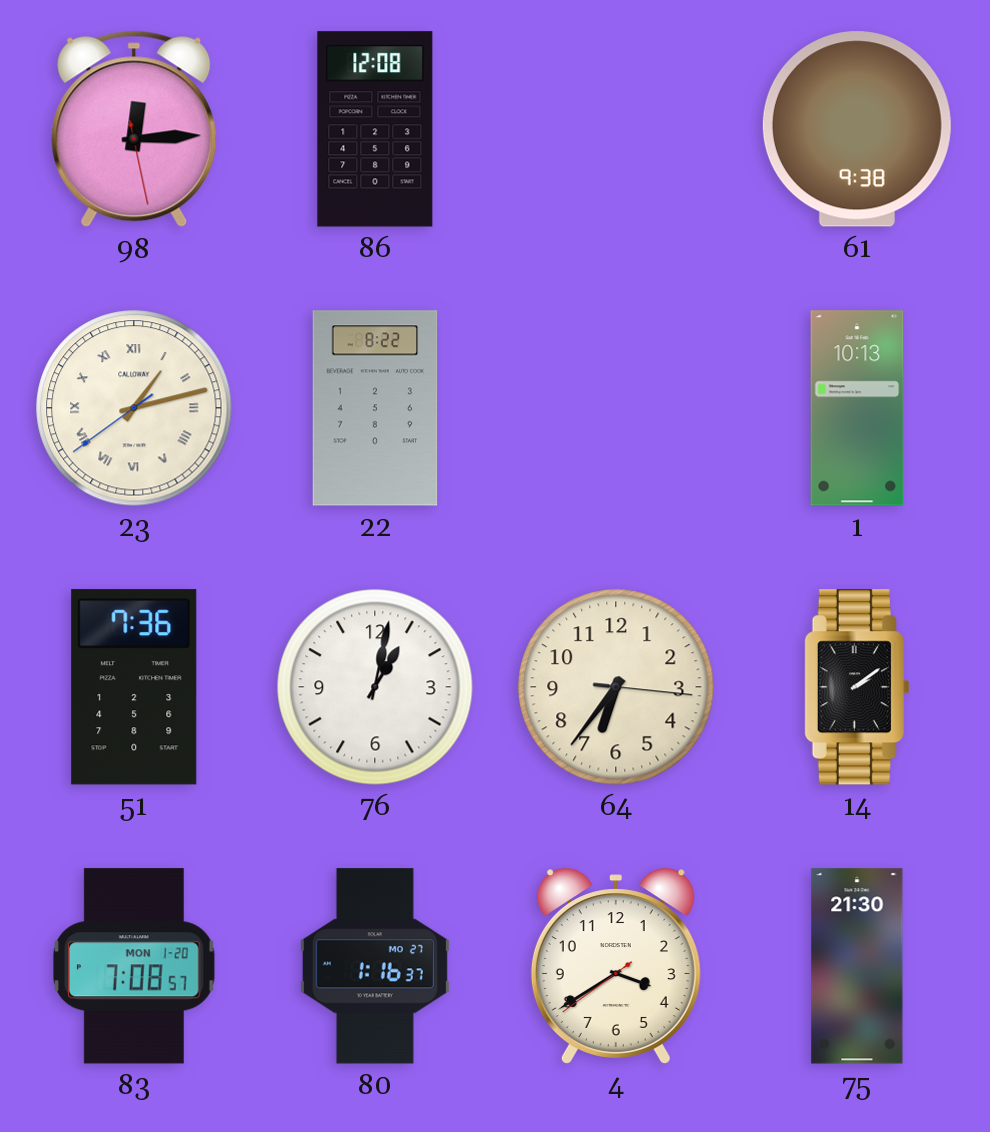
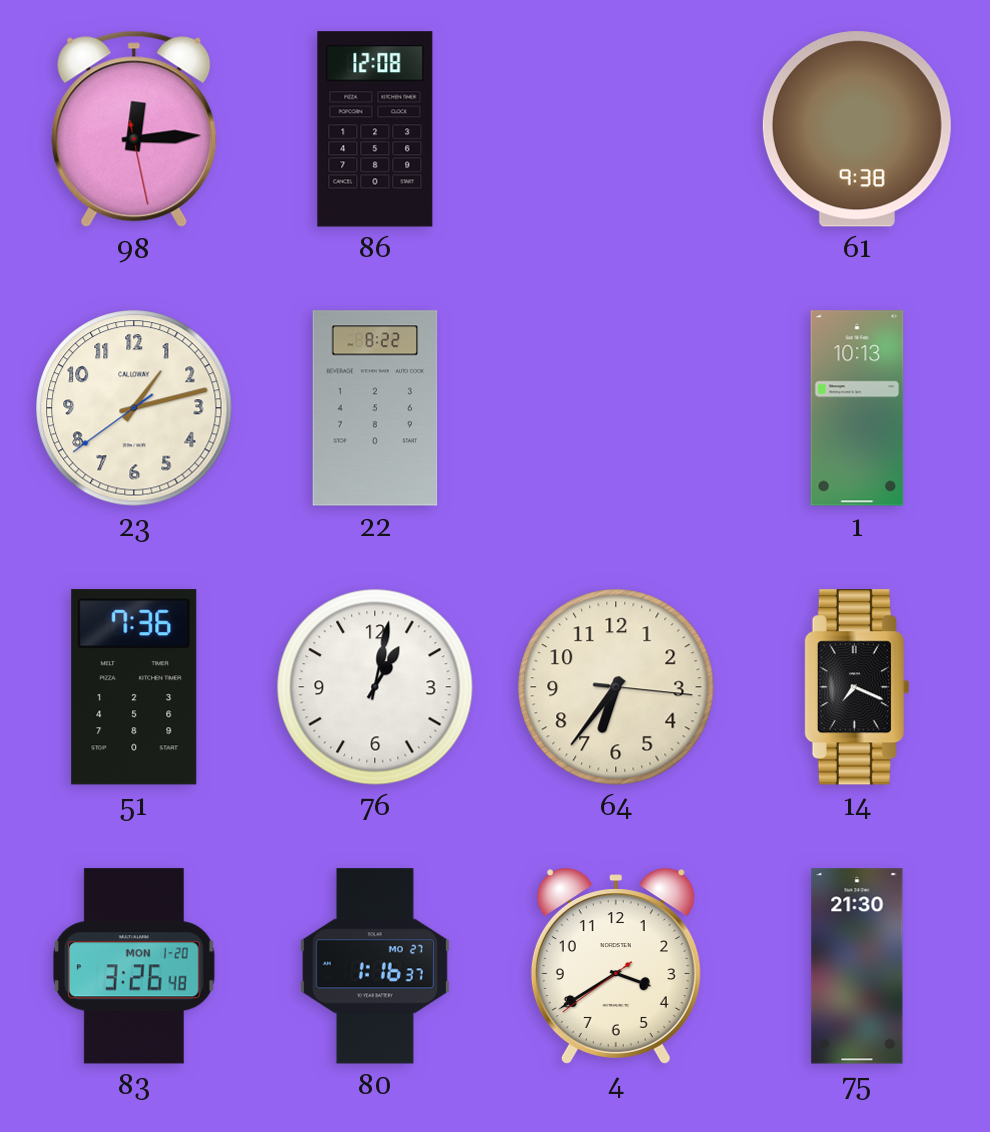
23 numerals: Roman -> Arabic (134, 408)
14: 2:09 -> 7:19 (856, 687)
83: 7:08 -> 3:26 (135, 966)
